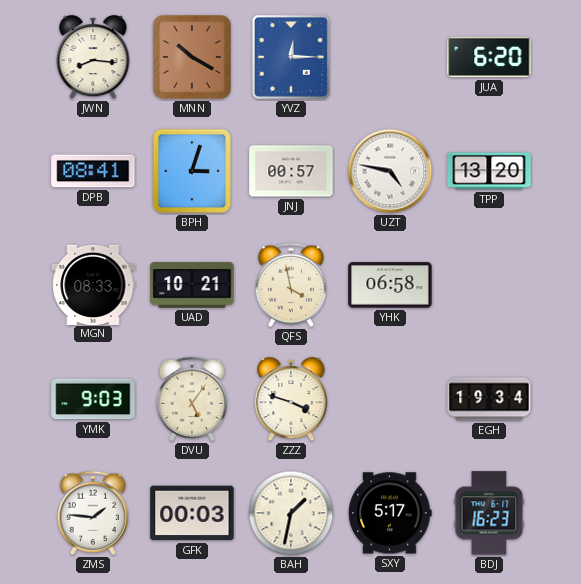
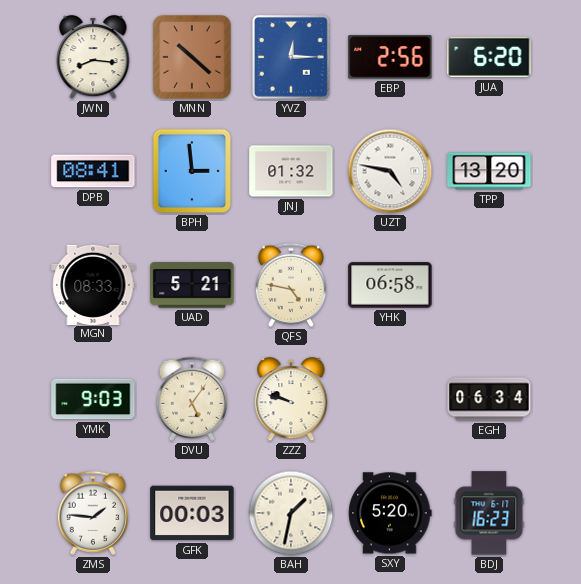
MNN: 10:20 -> 10:22 (192, 58)
EBP: none -> 2:56 (390, 57)
BPH: 3:03 -> 2:59 (191, 171)
JNJ: 00:57 -> 01:32 (291, 171)
UAD: 10:21 -> 5:21 (192, 285)
QFS: 3:58 -> 4:47 (290, 285)
ZZZ: 3:48 -> 9:48 (291, 399)
EGH: 19:34 -> 06:34 (489, 399)
SXY: 5:17 -> 5:20 (390, 513)
